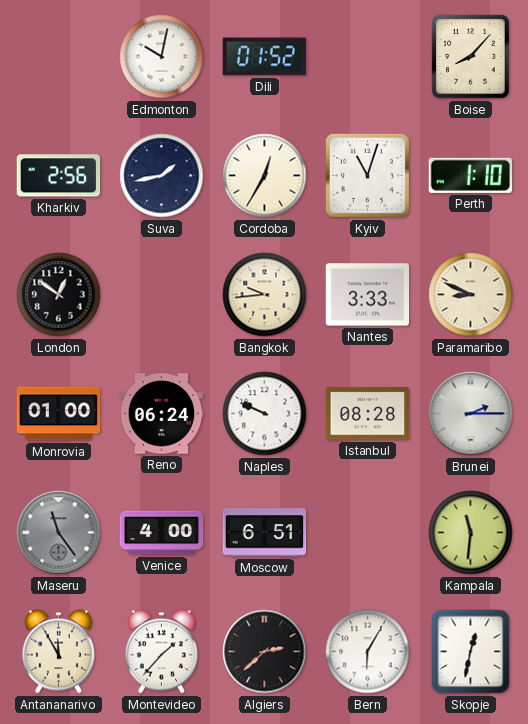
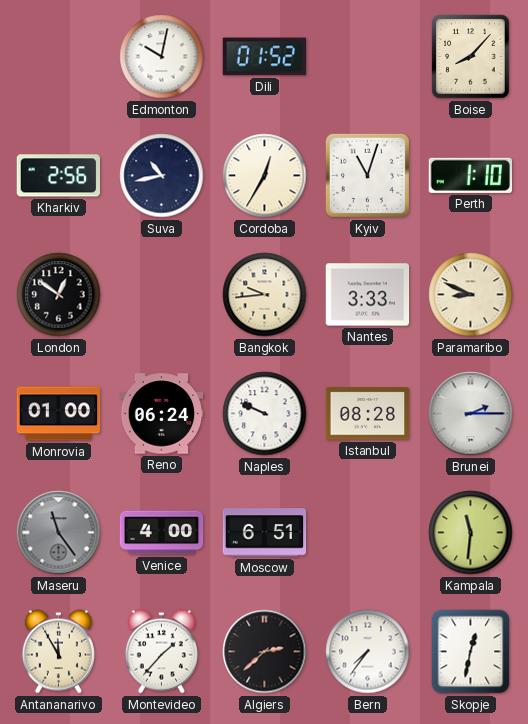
Suva: 1:43 -> 10:43 (162, 176)
Bern: 6:05 -> 7:36 (368, 652)
